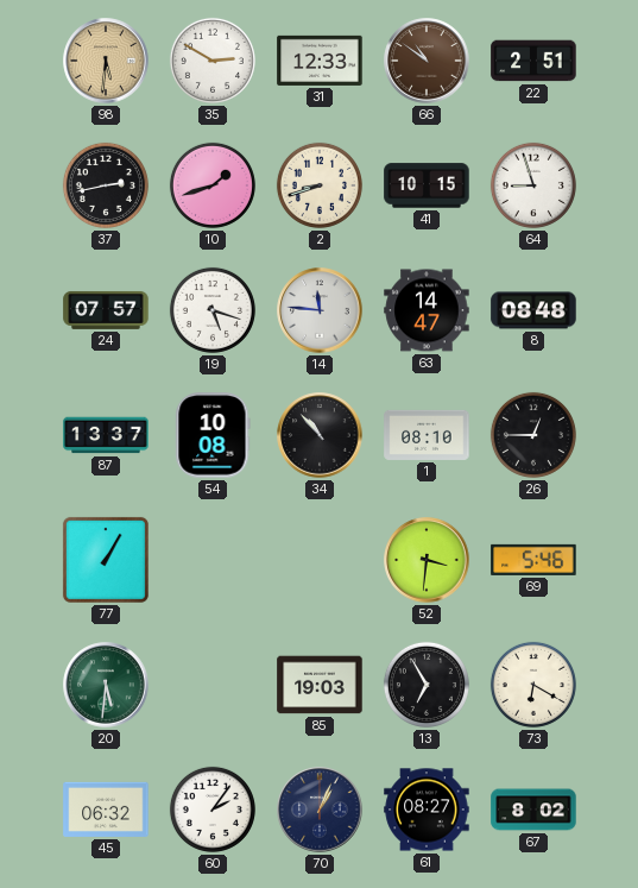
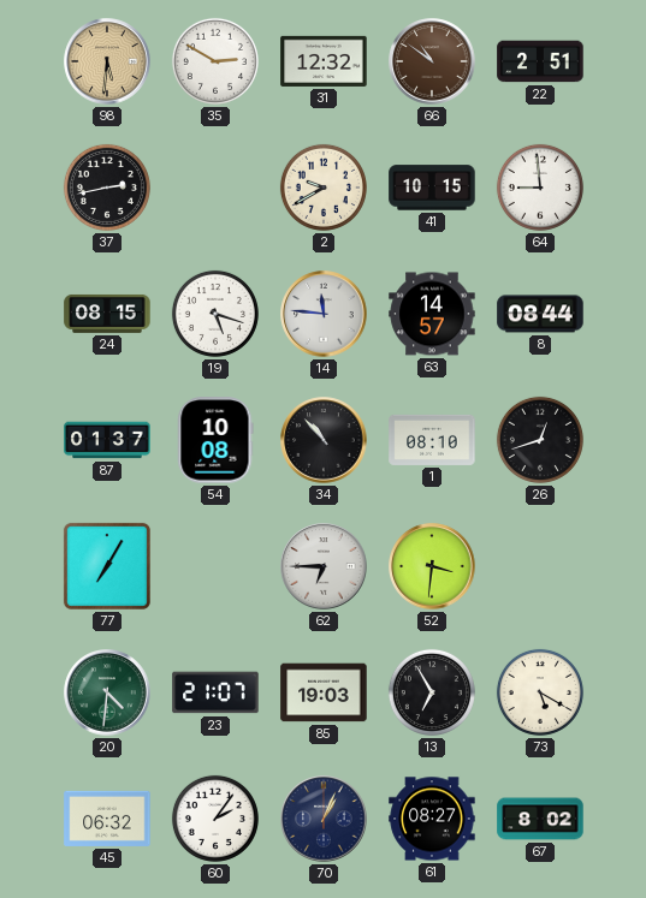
31: 12:33 -> 12:32 (324, 61)
10: 1:42 -> none (213, 185)
2: 8:42 -> 9:40 (324, 188)
64: 8:57 -> 8:59 (540, 188)
24: 07:57 -> 08:15 (107, 314)
63: 14:47 -> 14:57 (432, 314)
8: 08:48 -> 08:44 (540, 314)
87: 13:37 -> 01:37 (107, 440)
26: 12:45 -> 12:42 (540, 440)
77: 1:05 -> 7:05 (107, 566)
62: none -> 6:45 (324, 566)
69: 5:46 -> none (533, 560)
20: 5:31 -> 4:31 (107, 692)
23: none -> 21:07 (215, 692)
73: 6:20 -> 5:20 (540, 692)
